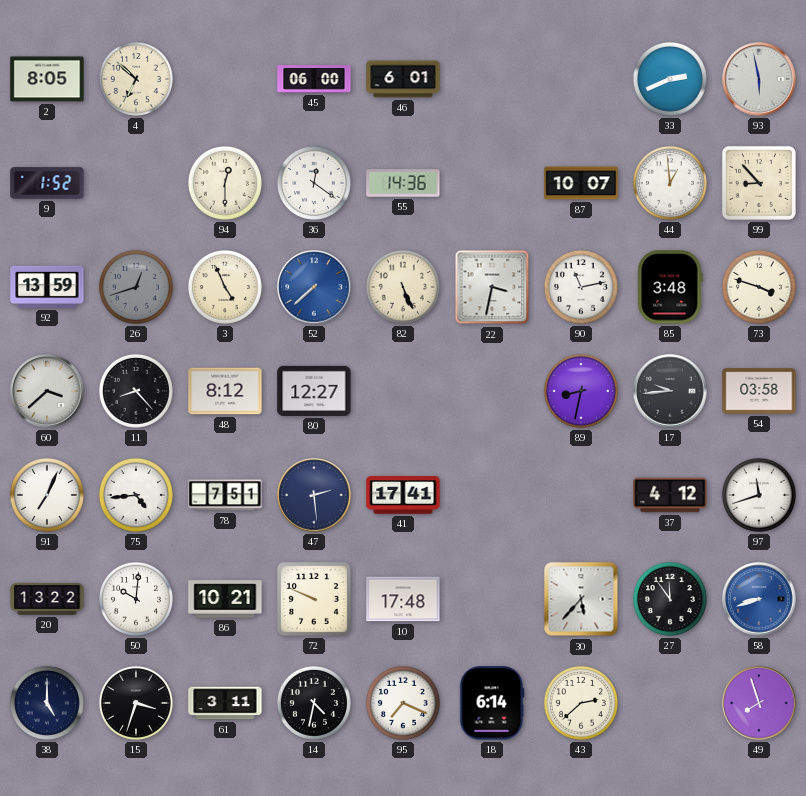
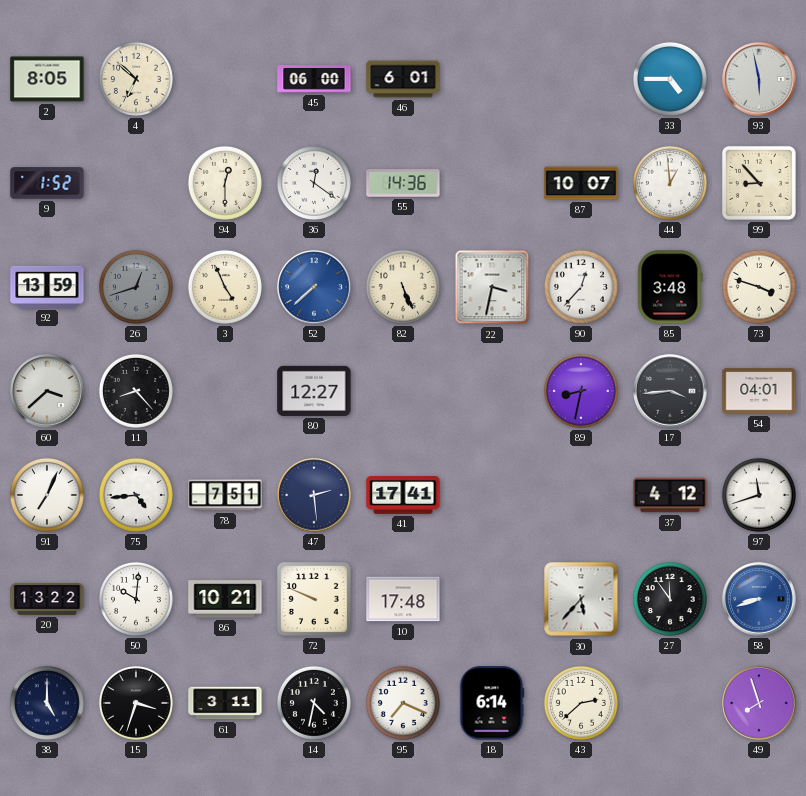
33: 2:41 -> 4:45 (670, 79)
90: 11:13 -> 12:37 (581, 287)
48: 8:12 -> none (225, 391)
17: 9:44 -> 3:44 (670, 391)
54: 03:58 -> 04:01 (759, 391)
